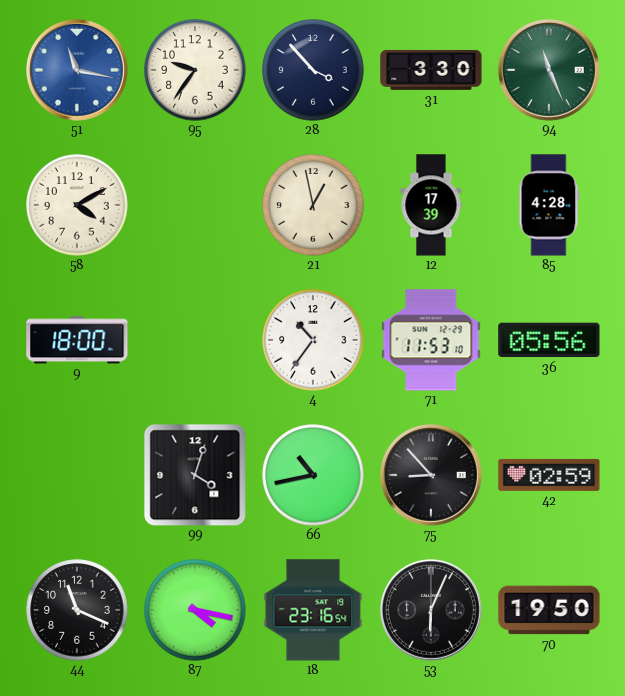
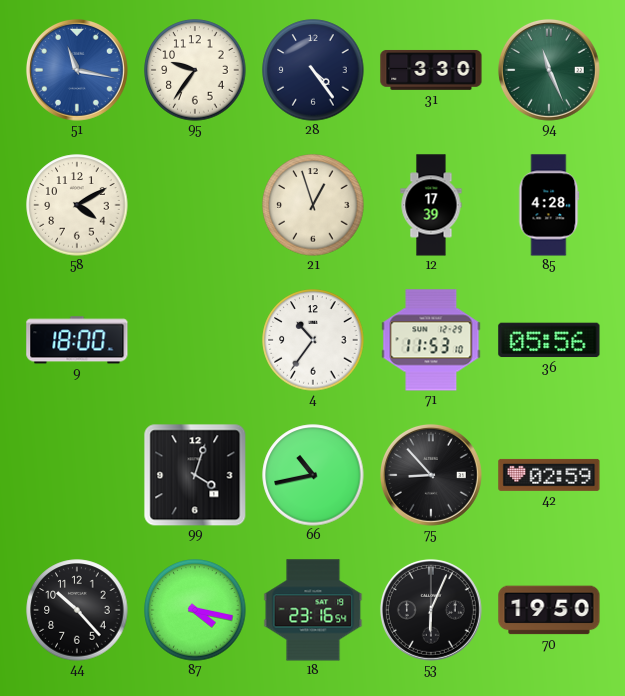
28: 3:53 -> 4:24 (313, 70)
21: 12:58 -> 12:57 (313, 205)
44: 11:19 -> 10:23 (77, 610)
